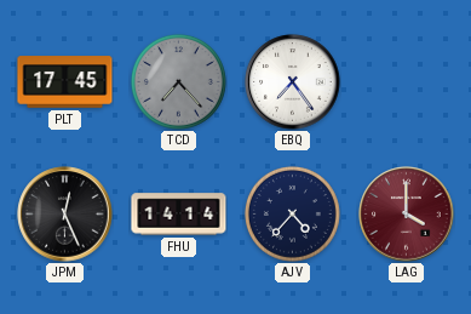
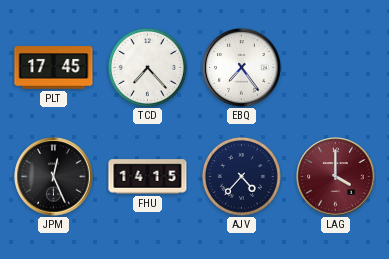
TCD dial: grey -> white (147, 67)
FHU: 14:14 -> 14:15 (148, 177)
